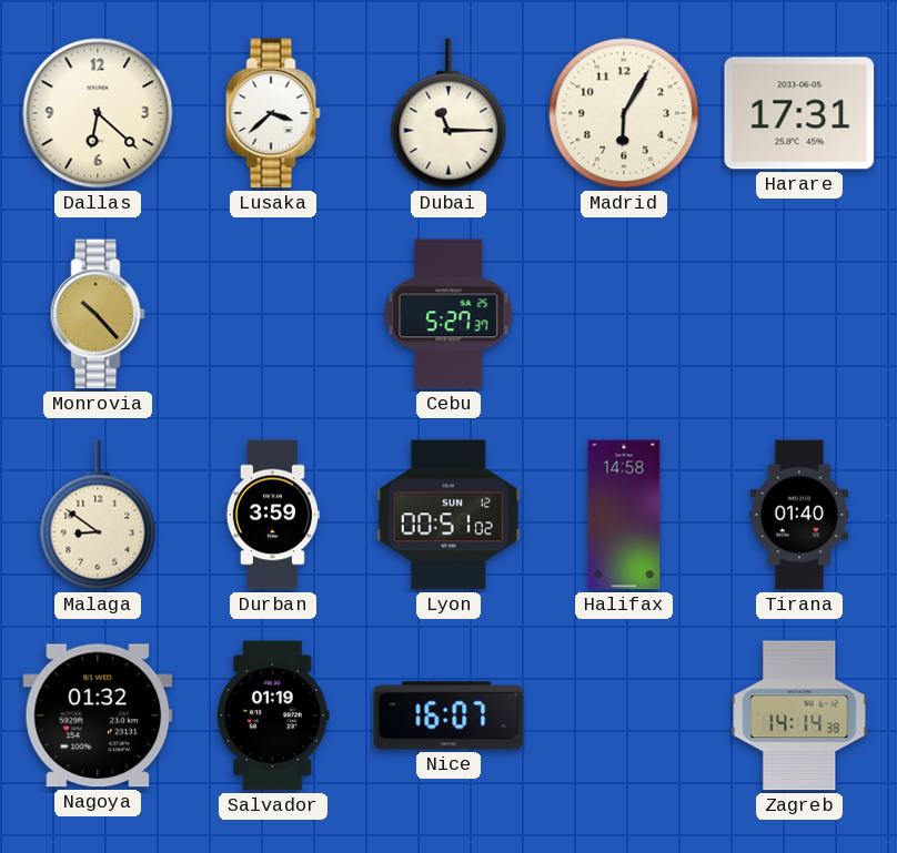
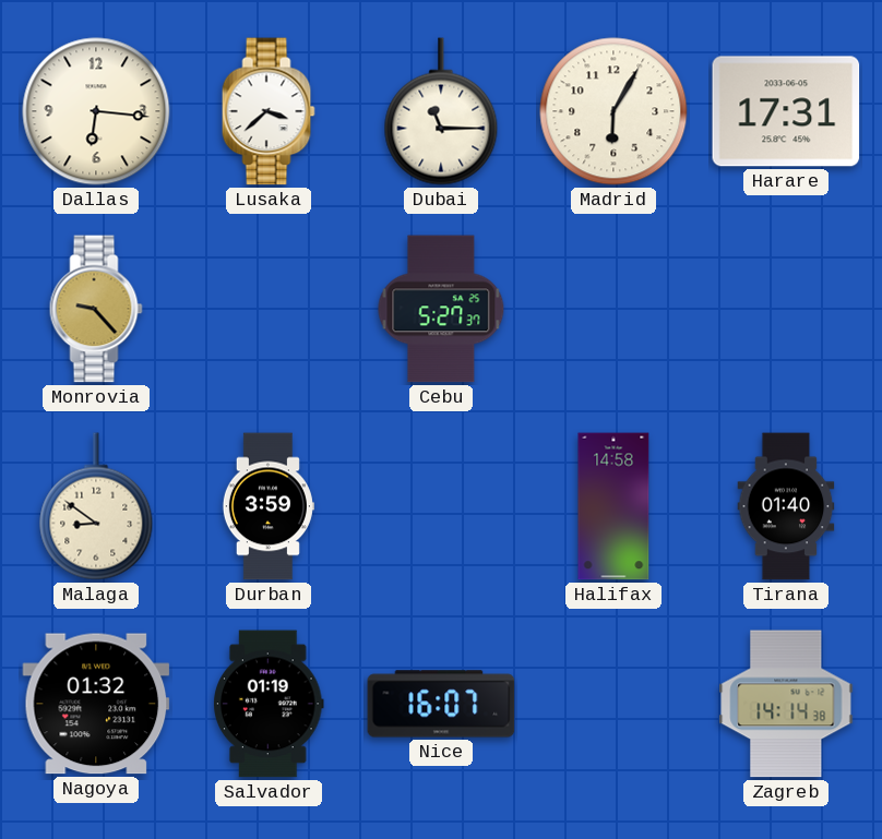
Dallas: 6:22 -> 6:16 (96, 111)
Monrovia: 10:23 -> 9:23 (96, 309)
Lyon: 00:51 -> none (448, 515)
